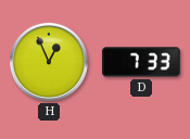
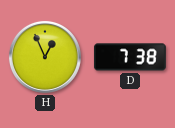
D: 7:33 -> 7:38 (130, 57)
